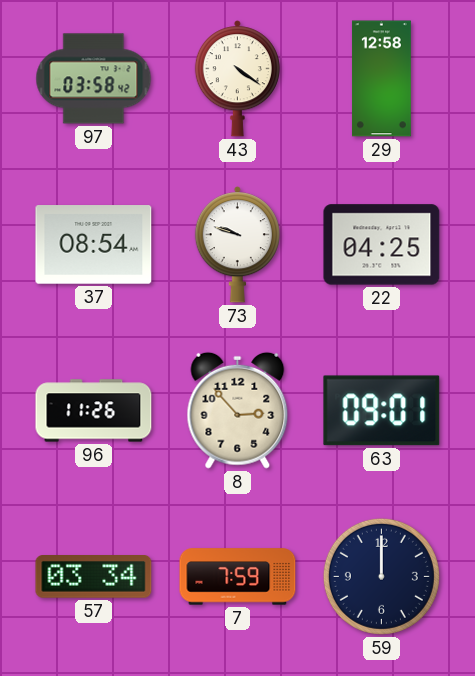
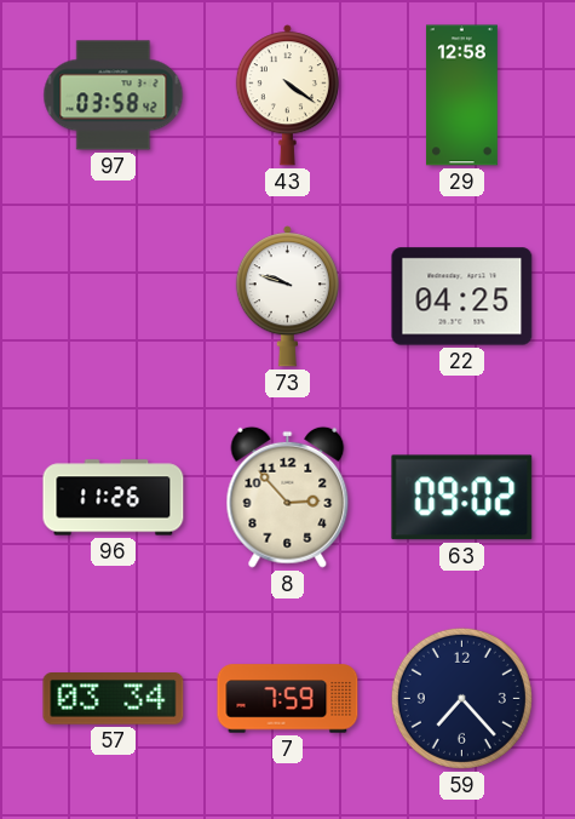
37: 08:54 -> none (94, 245)
63: 09:01 -> 09:02 (462, 498)
59: 12:00 -> 7:23 (461, 698)
